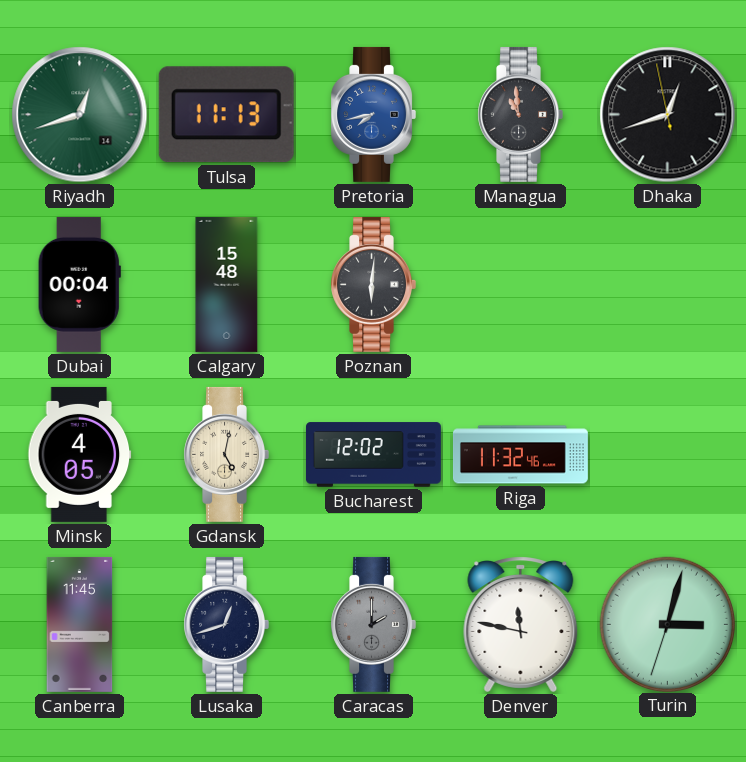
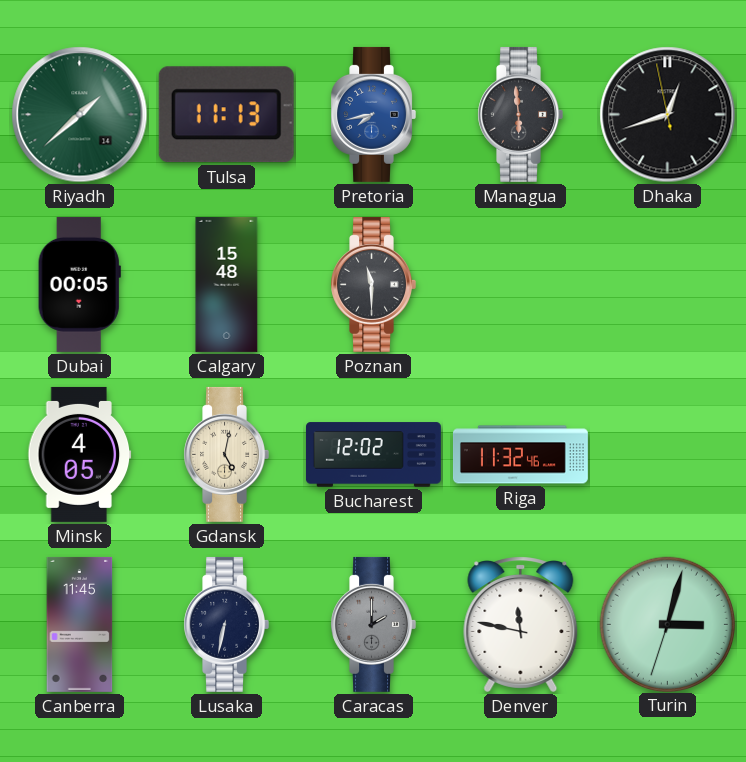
Riyadh: 12:42 -> 1:38 (80, 115)
Managua: 10:59 -> 5:59 (520, 114)
Dubai: 00:04 -> 00:05 (79, 284)
Poznan: 6:01 -> 11:30 (373, 284)
Lusaka: 12:42 -> 6:32 (226, 624)
